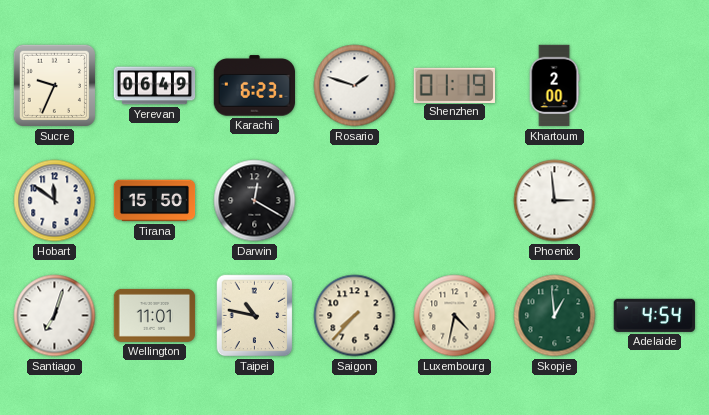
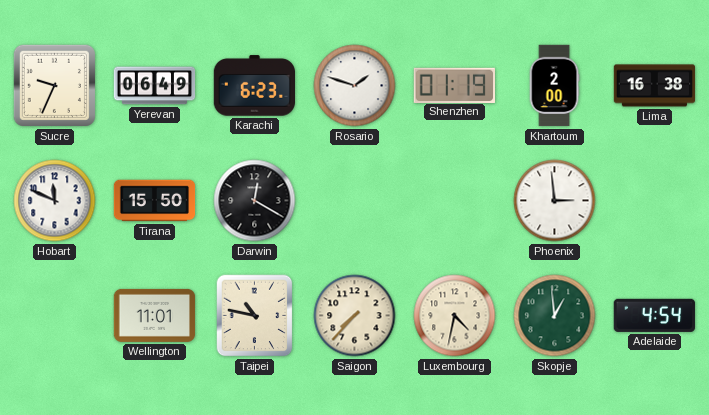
Lima: none -> 16:38 (655, 86)
Hobart: 11:51 -> 11:49 (55, 201)
Santiago: 7:03 -> none (55, 316)
